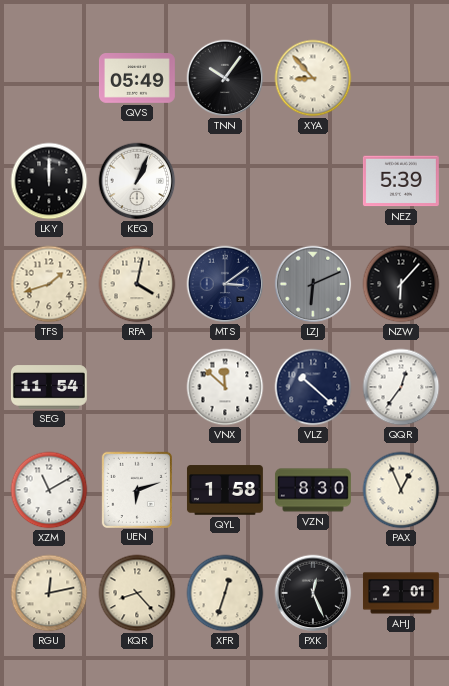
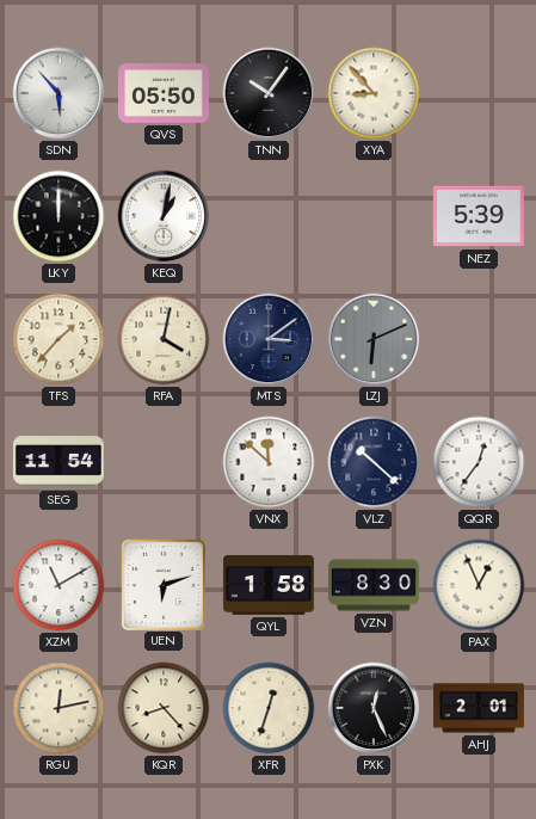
SDN: none -> 5:53 (58, 93)
QVS: 05:49 -> 05:50 (164, 94)
KEQ: 1:04 -> 1:02 (164, 216)
TFS: 1:42 -> 1:37 (58, 339)
NZW: 6:07 -> none (401, 284)
